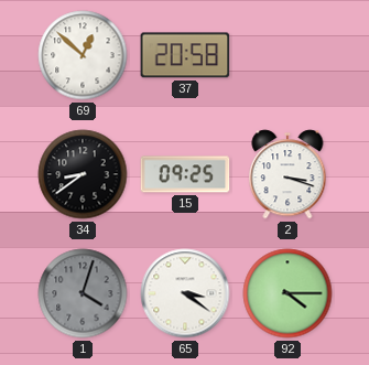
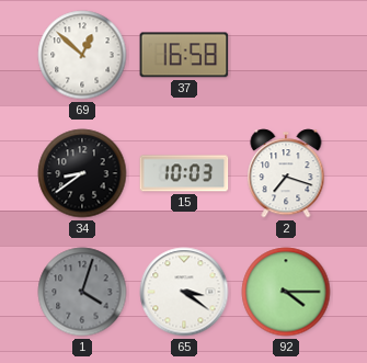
37: 20:58 -> 16:58 (184, 55)
15: 09:25 -> 10:03 (184, 173)
2: 3:18 -> 7:18 (286, 173)
